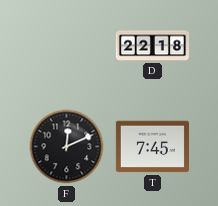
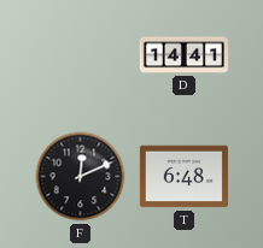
D: 22:18 -> 14:41 (183, 55)
T: 7:45 -> 6:48 (183, 177)
